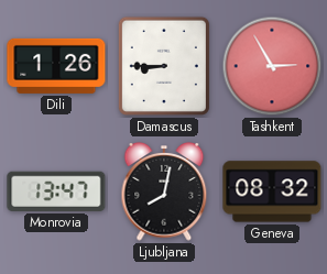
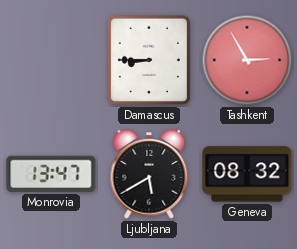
Dili: 1:26 -> none (56, 66)
Ljubljana: 8:02 -> 5:40 (149, 175)
